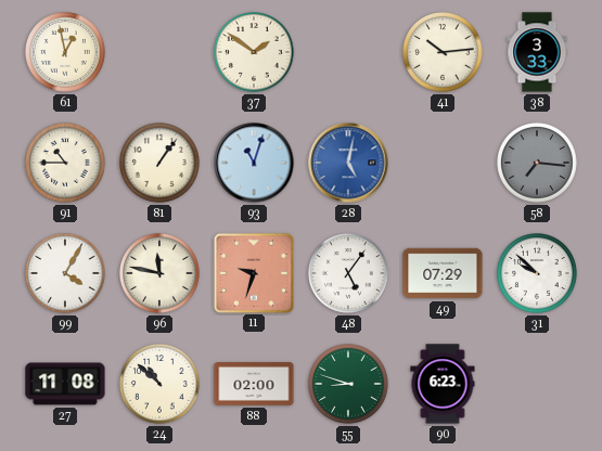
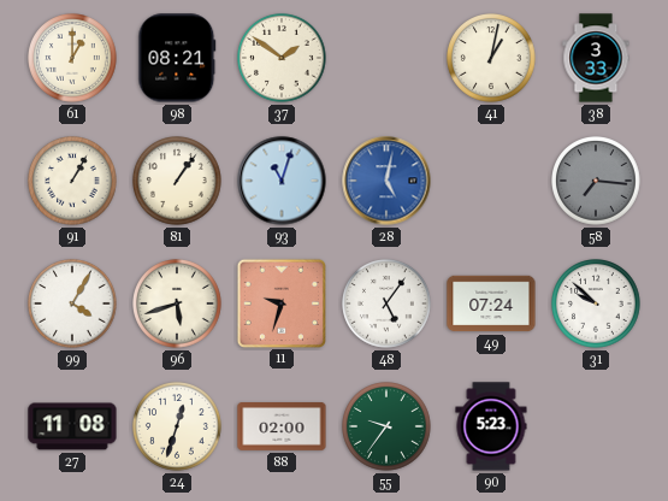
61: 12:58 -> 1:00 (73, 59)
98: none -> 08:21 (177, 58)
41: 10:14 -> 1:02 (492, 59)
91: 10:45 -> 1:05 (73, 182)
96: 11:47 -> 5:42 (178, 305)
49: 07:29 -> 07:24 (491, 303)
24: 10:52 -> 12:33 (178, 428)
55: 8:48 -> 9:36 (388, 428)
90: 6:23 -> 5:23 (491, 426)
